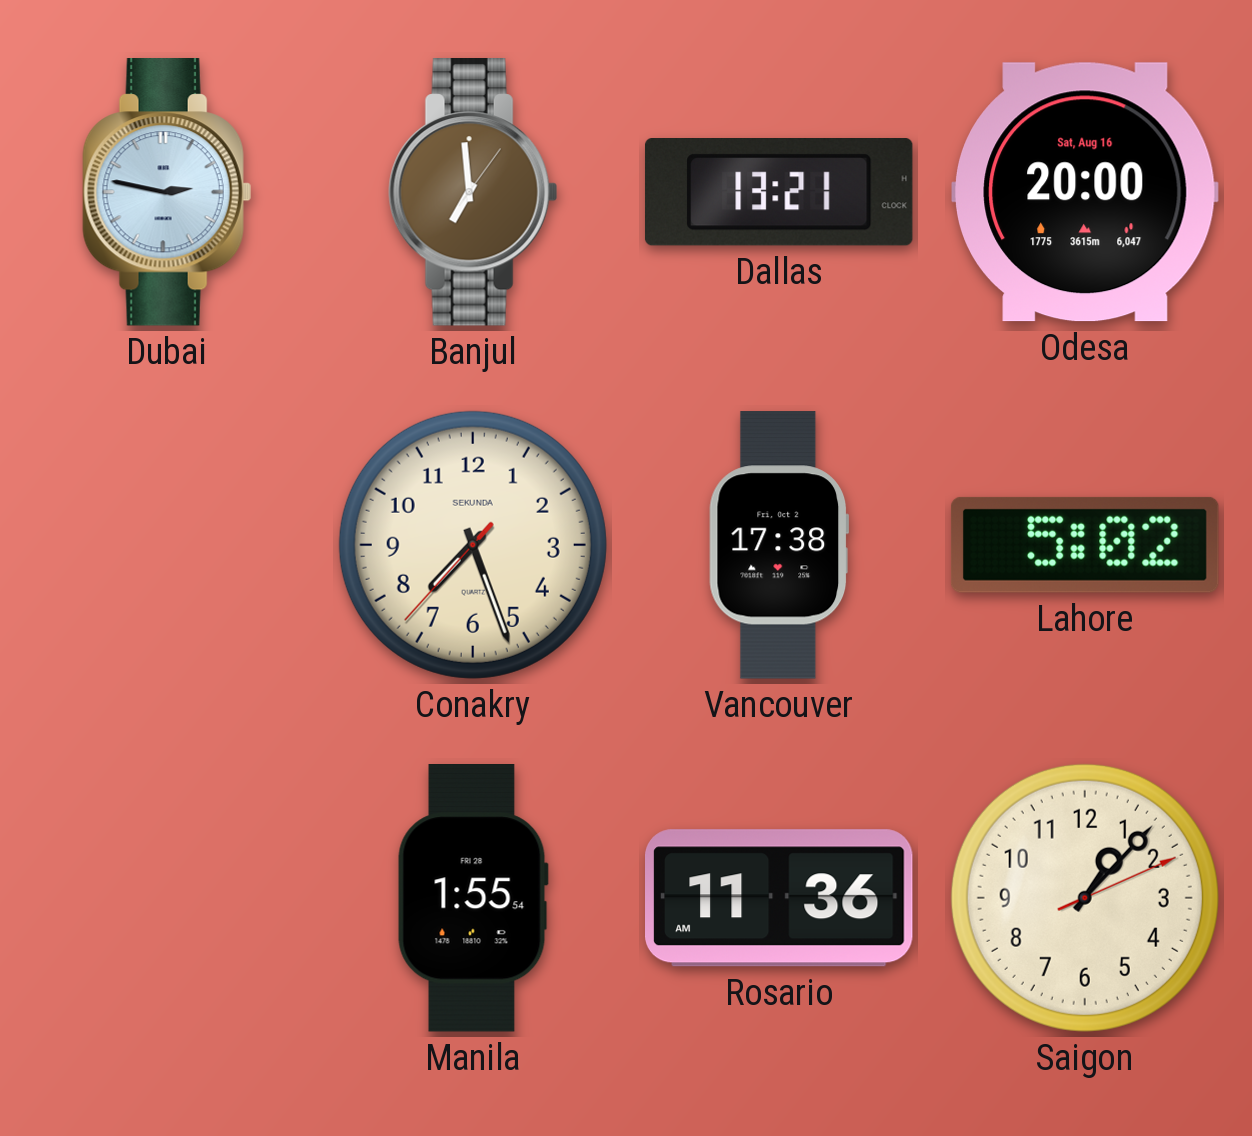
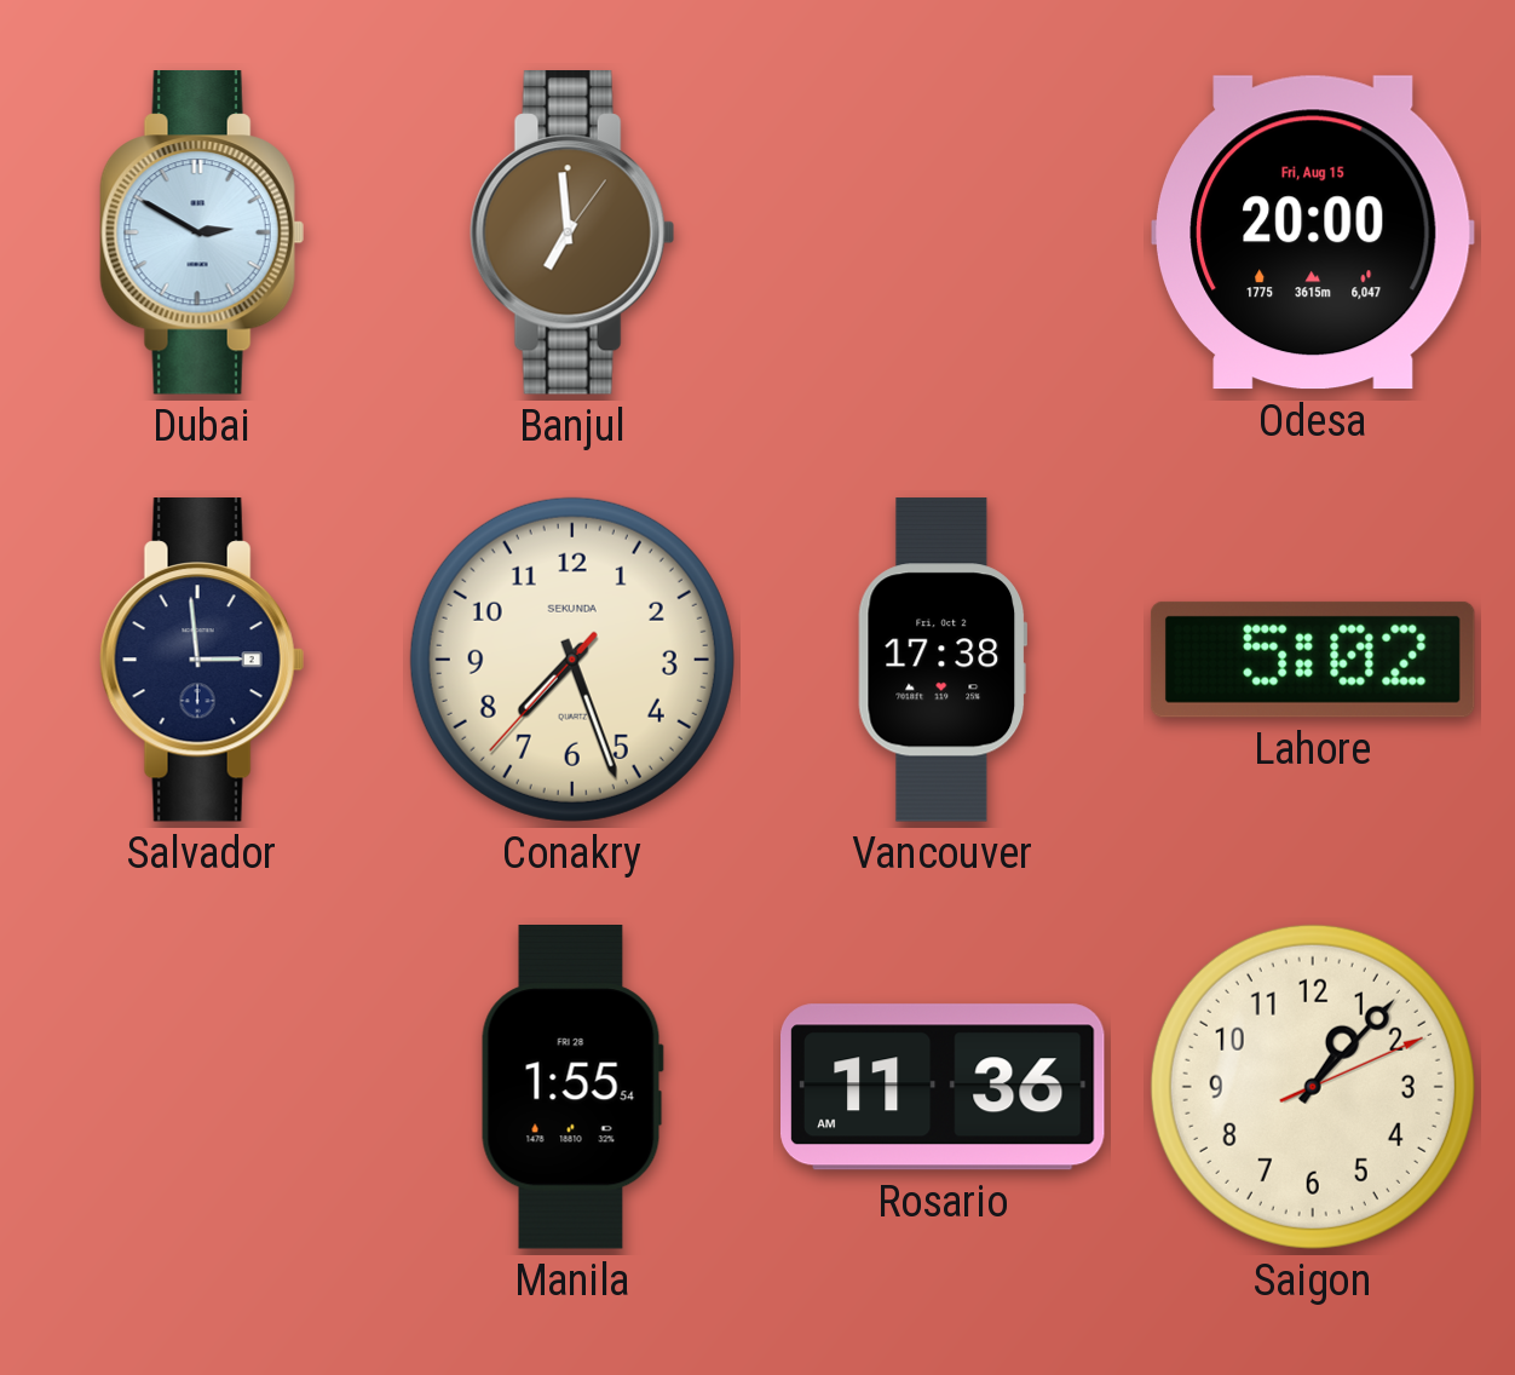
Dubai: 2:47 -> 2:50 (202, 234)
Dallas: 13:21 -> none (779, 193)
Odesa date: Sat, Aug 16 -> Fri, Aug 15 (1314, 232)
Salvador: none -> 2:59 (202, 661)
